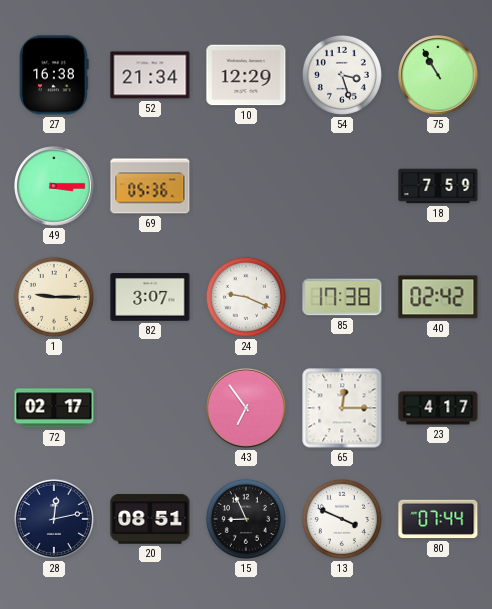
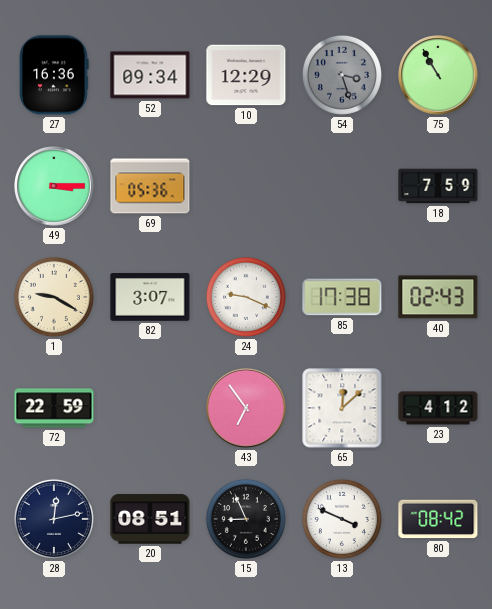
27: 16:38 -> 16:36 (54, 75)
52: 21:34 -> 09:34 (150, 75)
54 dial: white -> grey (342, 75)
1: 9:15 -> 9:20 (54, 297)
40: 02:42 -> 02:43 (438, 297)
72: 02:17 -> 22:59 (54, 408)
65: 12:15 -> 12:08 (342, 408)
23: 4:17 -> 4:12 (438, 408)
80: 07:44 -> 08:42 (438, 519)
